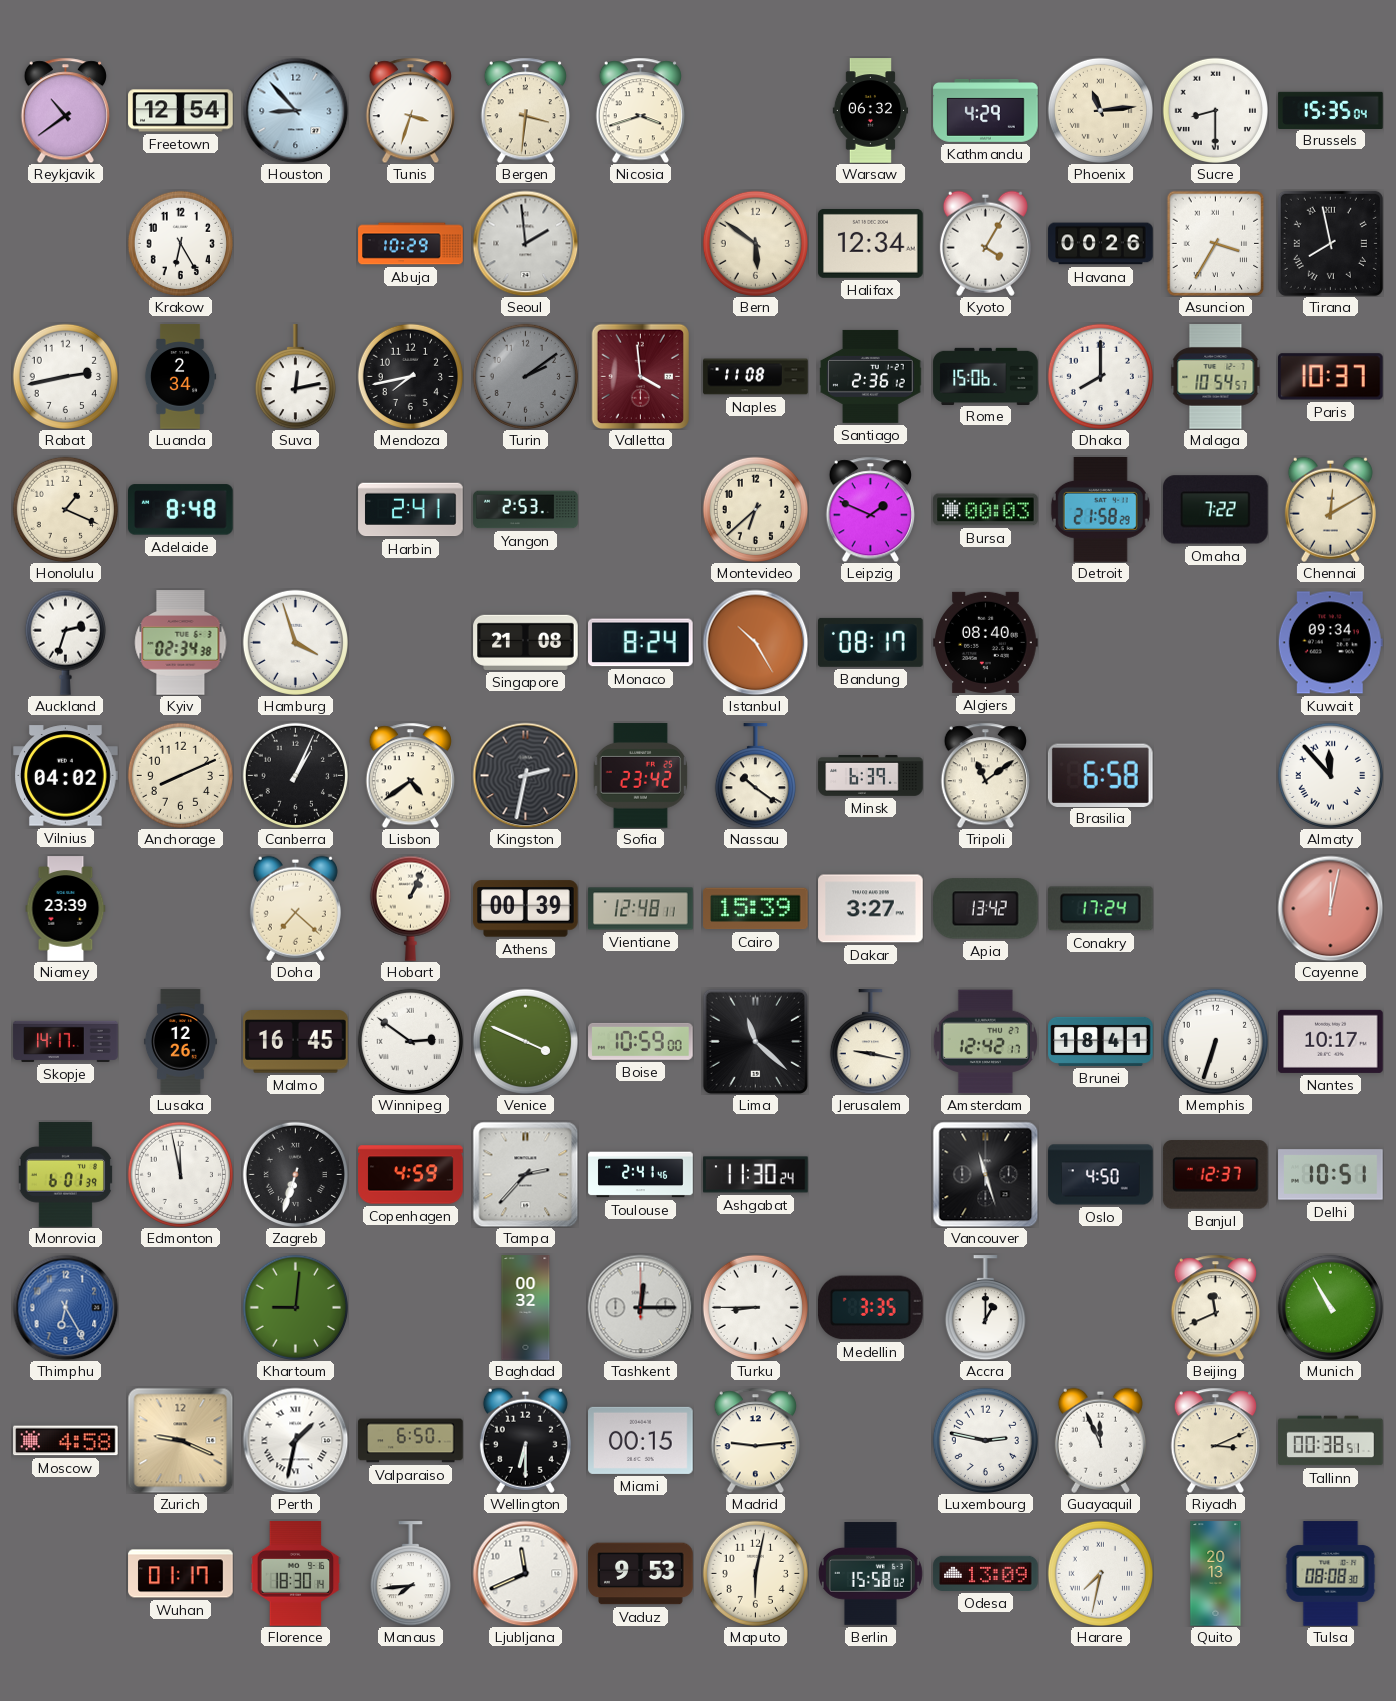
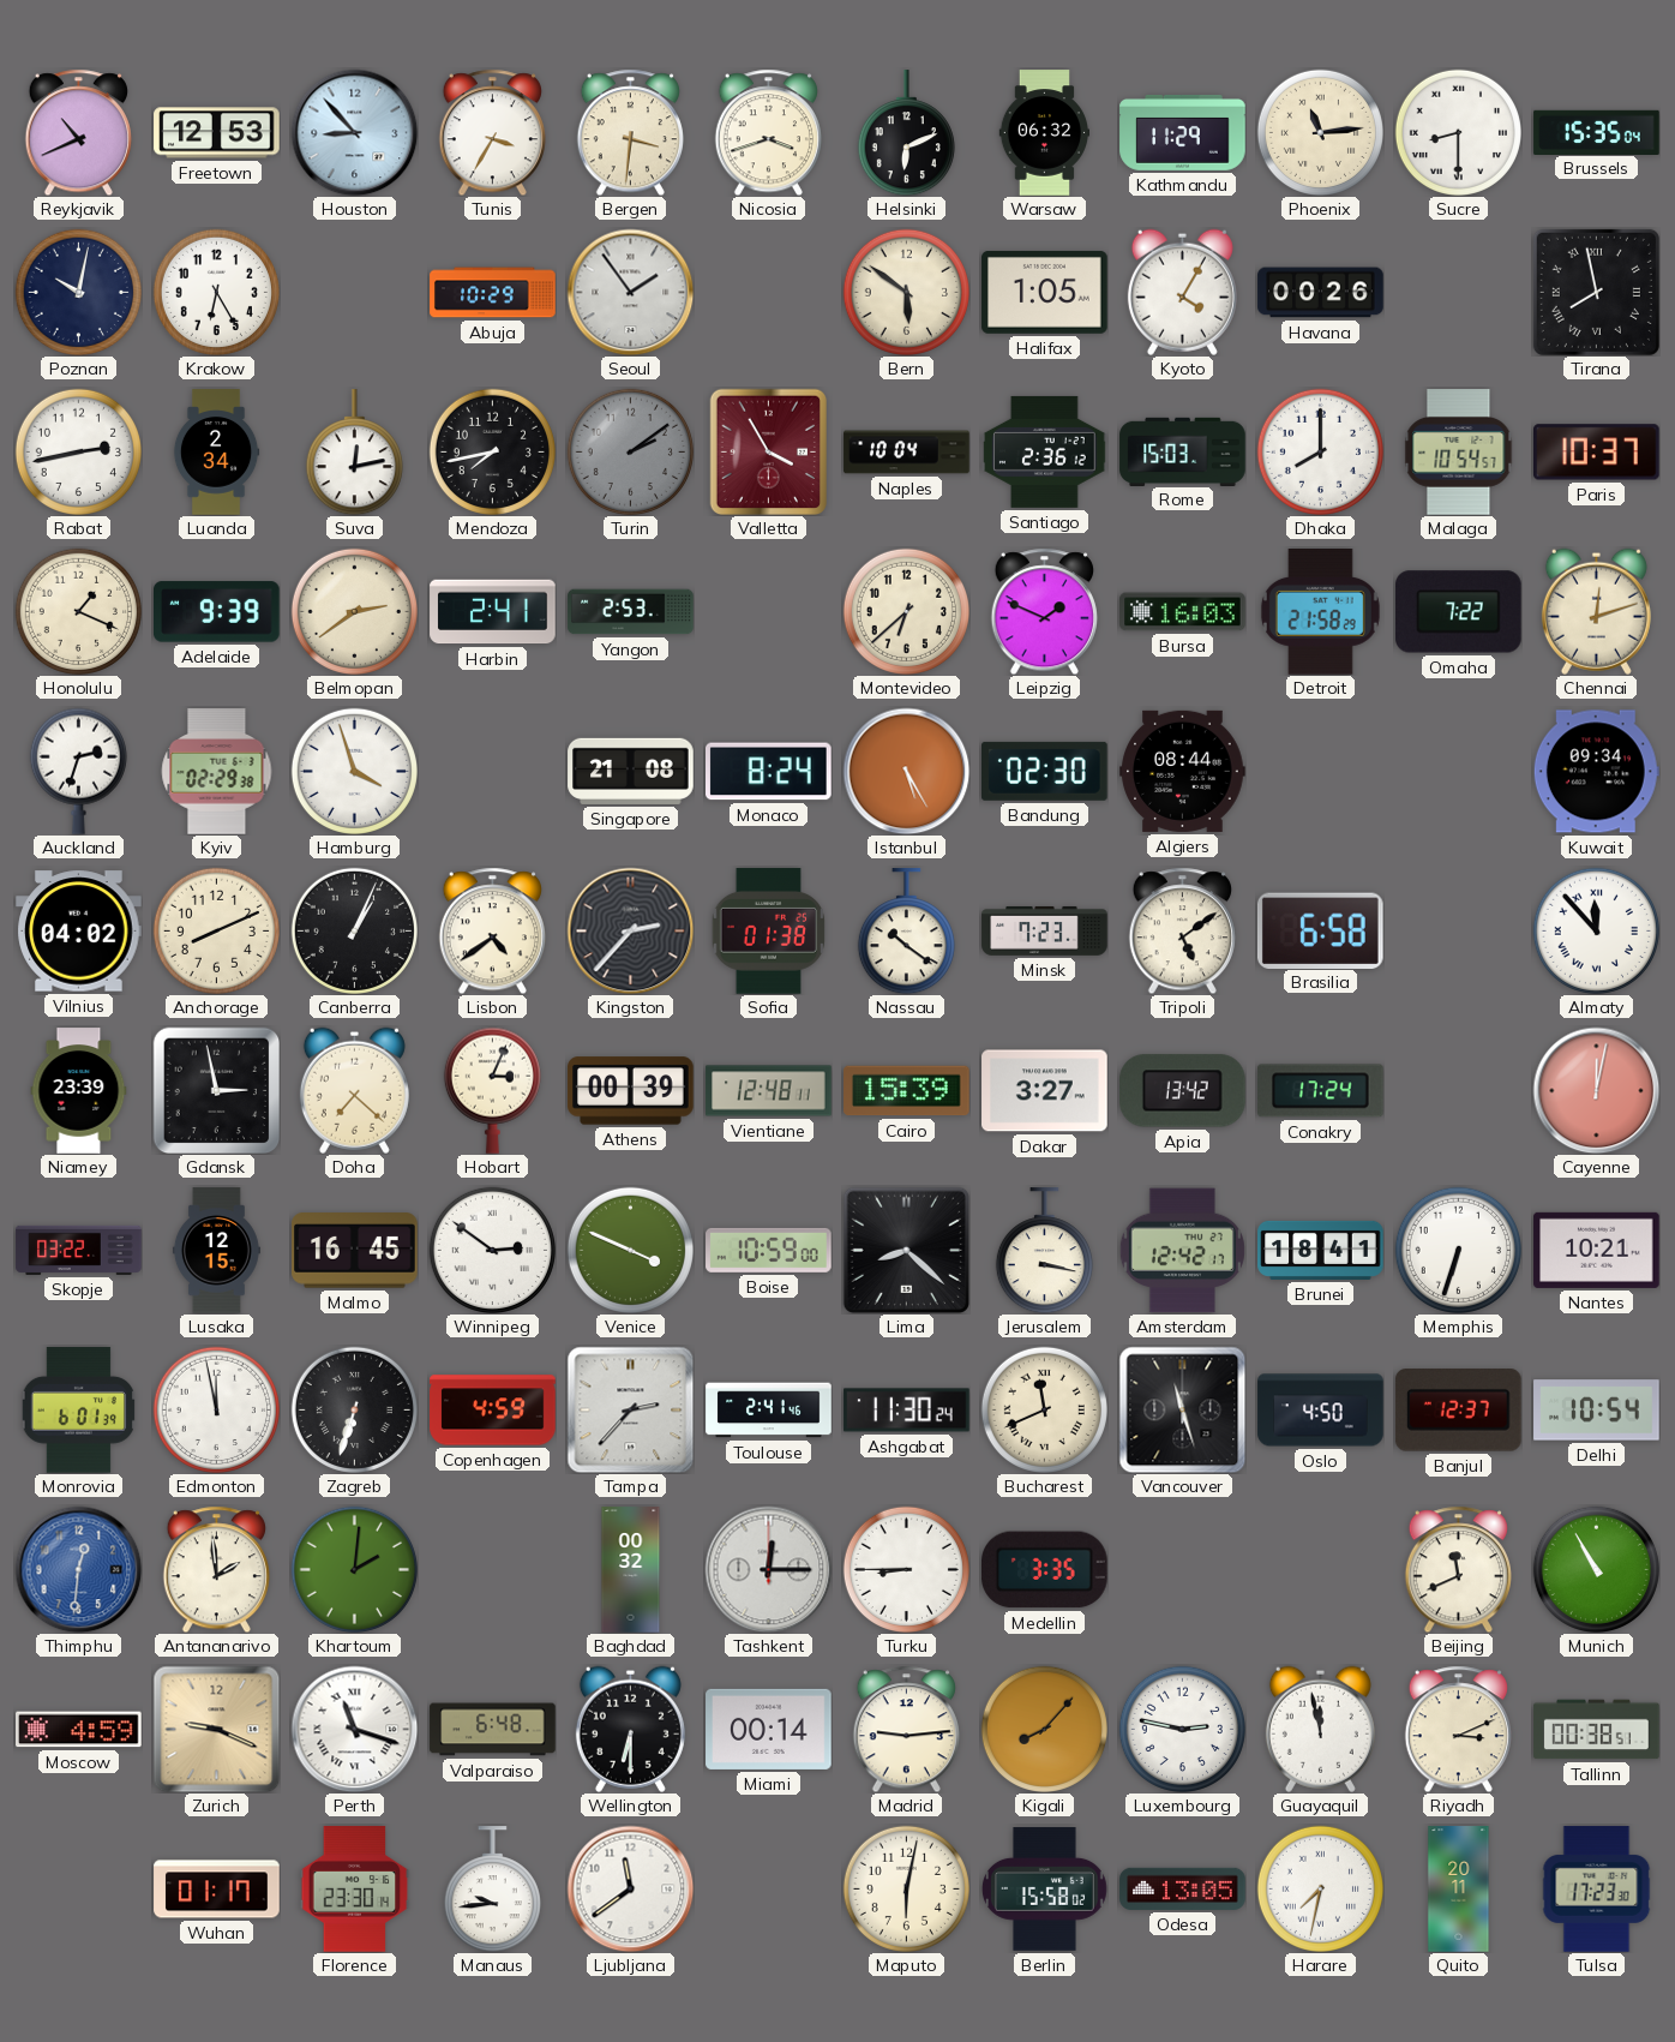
Reykjavik: 10:39 -> 10:41 (78, 132)
Freetown: 12:54 -> 12:53 (217, 133)
Tunis: 3:33 -> 3:35 (492, 132)
Helsinki: none -> 6:11 (906, 133)
Kathmandu: 4:29 -> 11:29 (1183, 133)
Poznan: none -> 10:02 (78, 292)
Seoul: 1:59 -> 1:54 (630, 292)
Halifax: 12:34 -> 1:05 (1045, 292)
Asuncion: 3:35 -> none (1216, 243)
Valletta: 3:59 -> 3:55 (768, 451)
Naples: 11:08 -> 10:04 (907, 453)
Rome: 15:06 -> 15:03 (1183, 451)
Adelaide: 8:48 -> 9:39 (217, 612)
Belmopan: none -> 2:39 (354, 611)
Bursa: 00:03 -> 16:03 (1183, 612)
Chennai: 12:10 -> 12:12 (1596, 611)
Kyiv: 02:34 -> 02:29 (217, 772)
Istanbul: 10:25 -> 5:25 (906, 771)
Bandung: 08:17 -> 02:30 (1045, 771)
Algiers: 08:40 -> 08:44 (1183, 771)
Kingston: 2:32 -> 2:37 (630, 930)
Sofia: 23:42 -> 01:38 (768, 932)
Minsk: 6:39 -> 7:23 (1045, 932)
Tripoli: 11:09 -> 5:09 (1182, 930)
Gdansk: none -> 2:58 (216, 1090)
Hobart: 1:04 -> 3:04 (492, 1090)
Skopje: 14:17 -> 03:22 (79, 1250)
Lusaka: 12:26 -> 12:15 (216, 1251)
Lima: 11:22 -> 8:22 (906, 1250)
Jerusalem: 9:17 -> 3:17 (1044, 1251)
Nantes: 10:17 -> 10:21 (1597, 1250)
Bucharest: none -> 11:41 (1044, 1409)
Delhi: 10:51 -> 10:54 (1597, 1411)
Thimphu: 6:25 -> 12:31 (78, 1569)
Antananarivo: none -> 1:59 (216, 1569)
Khartoum: 9:01 -> 2:01 (354, 1569)
Accra: 1:00 -> none (985, 1308)
Moscow: 4:58 -> 4:59 (79, 1730)
Perth: 1:32 -> 11:18 (354, 1729)
Valparaiso: 6:50 -> 6:48 (493, 1730)
Miami: 00:15 -> 00:14 (769, 1729)
Kigali: none -> 8:07 (1044, 1729)
Guayaquil: 11:56 -> 11:58 (1320, 1729)
Florence: 18:30 -> 23:30 (355, 1890)
Manaus: 7:44 -> 9:44 (492, 1890)
Ljubljana: 11:41 -> 11:39 (630, 1888)
Vaduz: 9:53 -> none (641, 1574)
Odesa: 13:09 -> 13:05 (1183, 1888)
Quito: 20:13 -> 20:11 (1459, 1890)
Tulsa: 08:08 -> 17:23 (1597, 1890)
